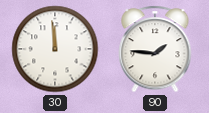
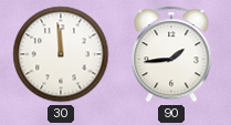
90: 1:46 -> 1:44 (171, 54)
